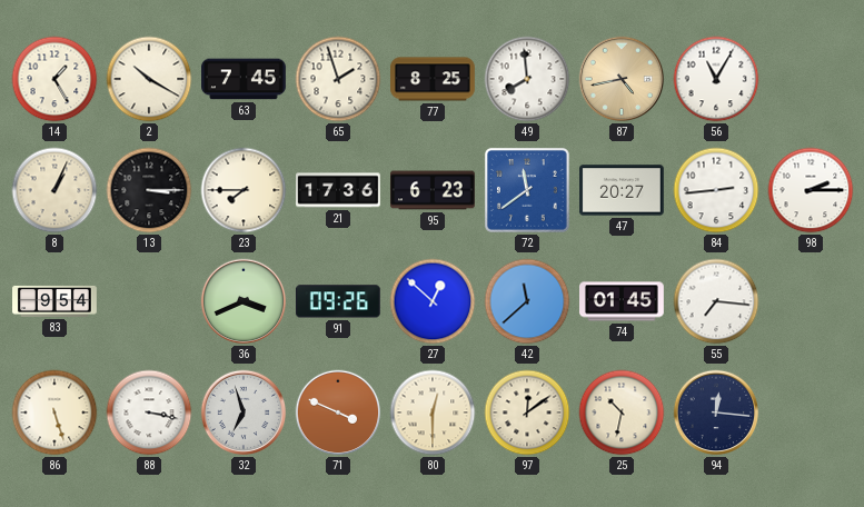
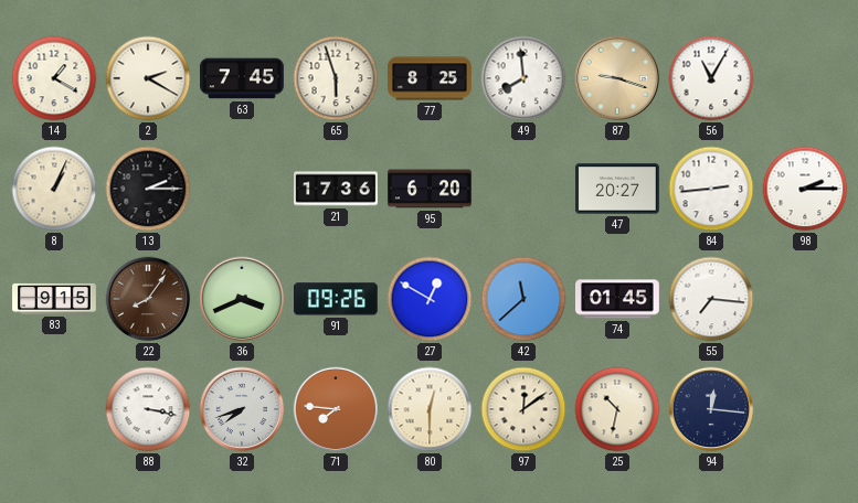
14: 1:25 -> 1:20 (54, 78)
2: 10:20 -> 2:20 (148, 78)
65: 1:57 -> 5:57 (336, 78)
87: 4:43 -> 9:18 (617, 78)
13: 3:15 -> 2:15 (148, 189)
23: 7:45 -> none (244, 190)
95: 6:23 -> 6:20 (431, 189)
72: 11:39 -> none (527, 190)
83: 9:54 -> 9:15 (54, 299)
22: none -> 8:06 (148, 299)
27: 12:52 -> 12:50 (430, 299)
86: 5:27 -> none (54, 412)
32: 6:57 -> 7:42 (242, 409)
71: 3:49 -> 7:46 (336, 409)
